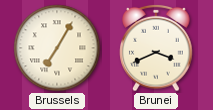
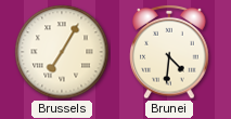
Brunei: 3:41 -> 4:31 (169, 52)
